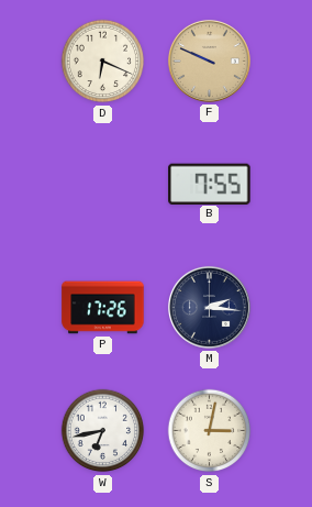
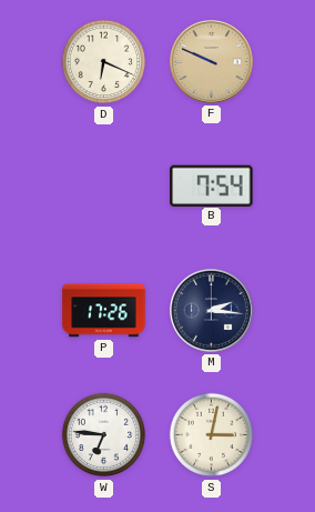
B: 7:55 -> 7:54 (212, 185)
W: 6:43 -> 6:46 (104, 435)
